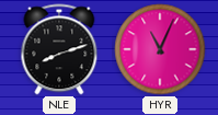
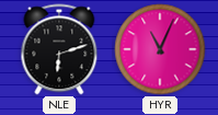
NLE: 8:12 -> 6:12 (59, 49)
